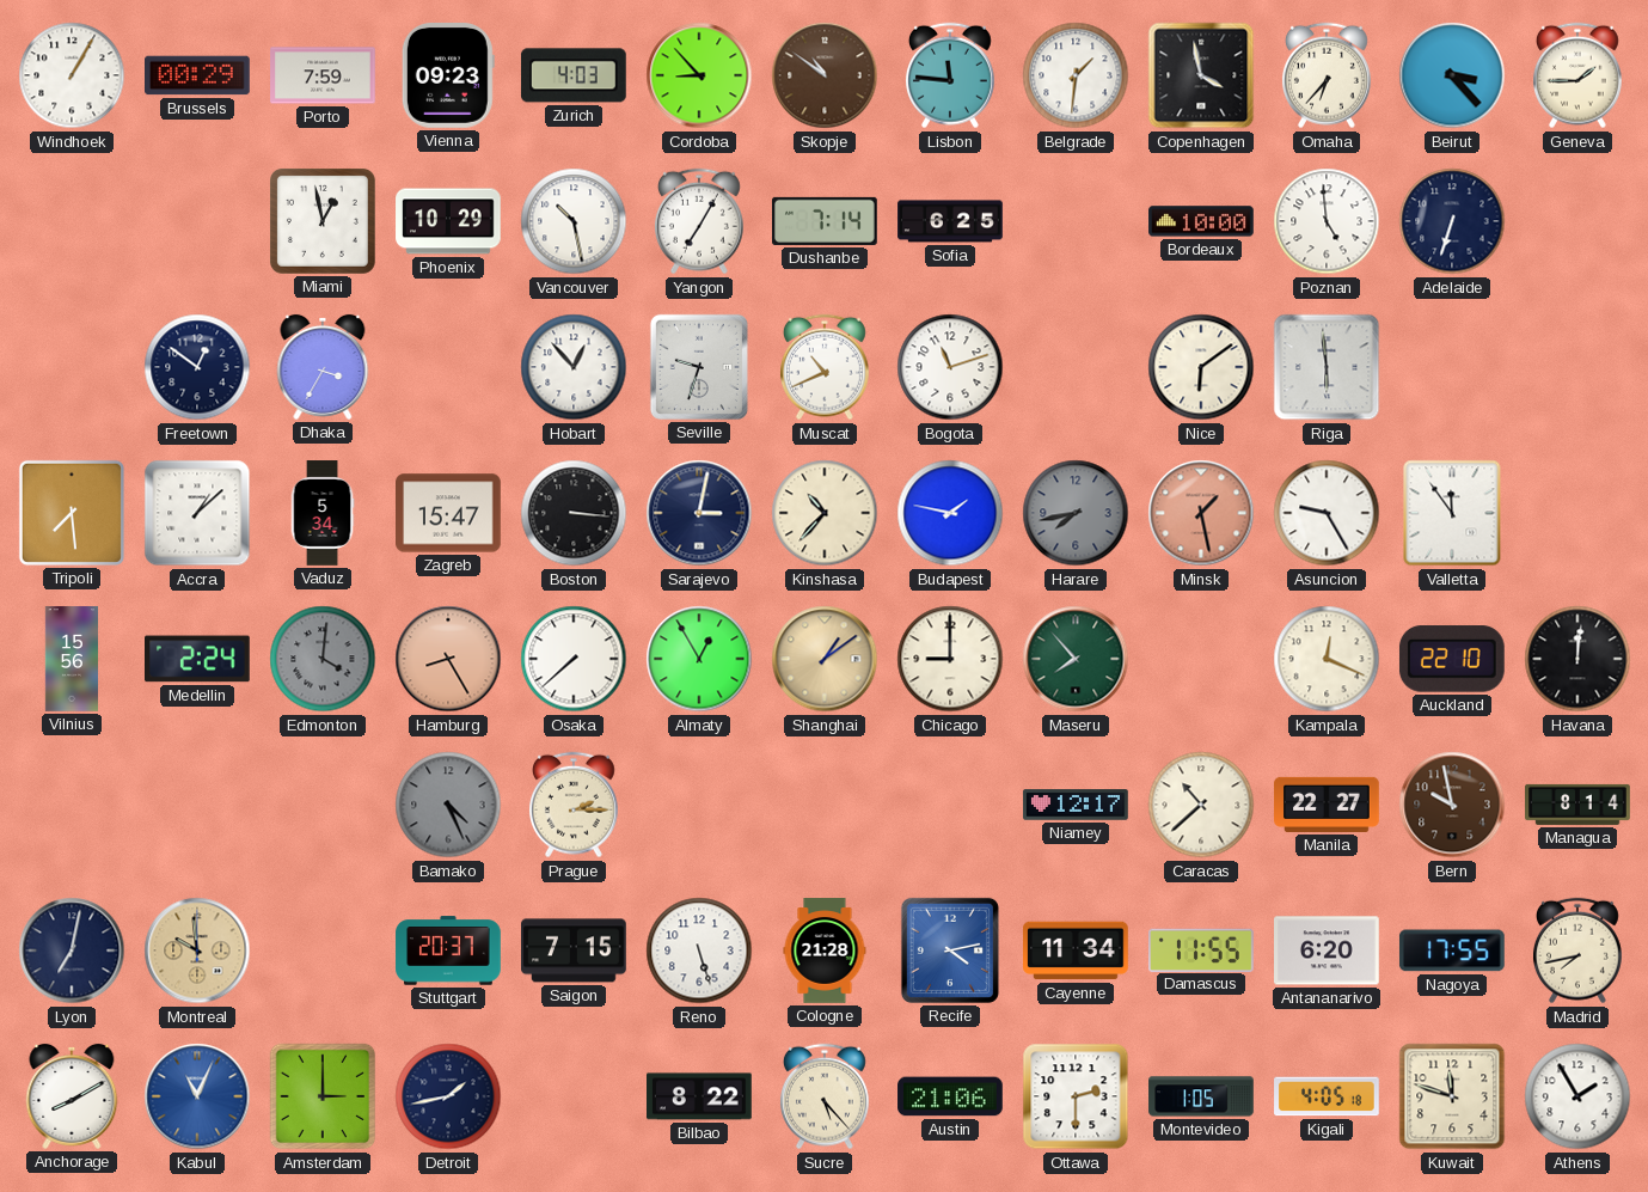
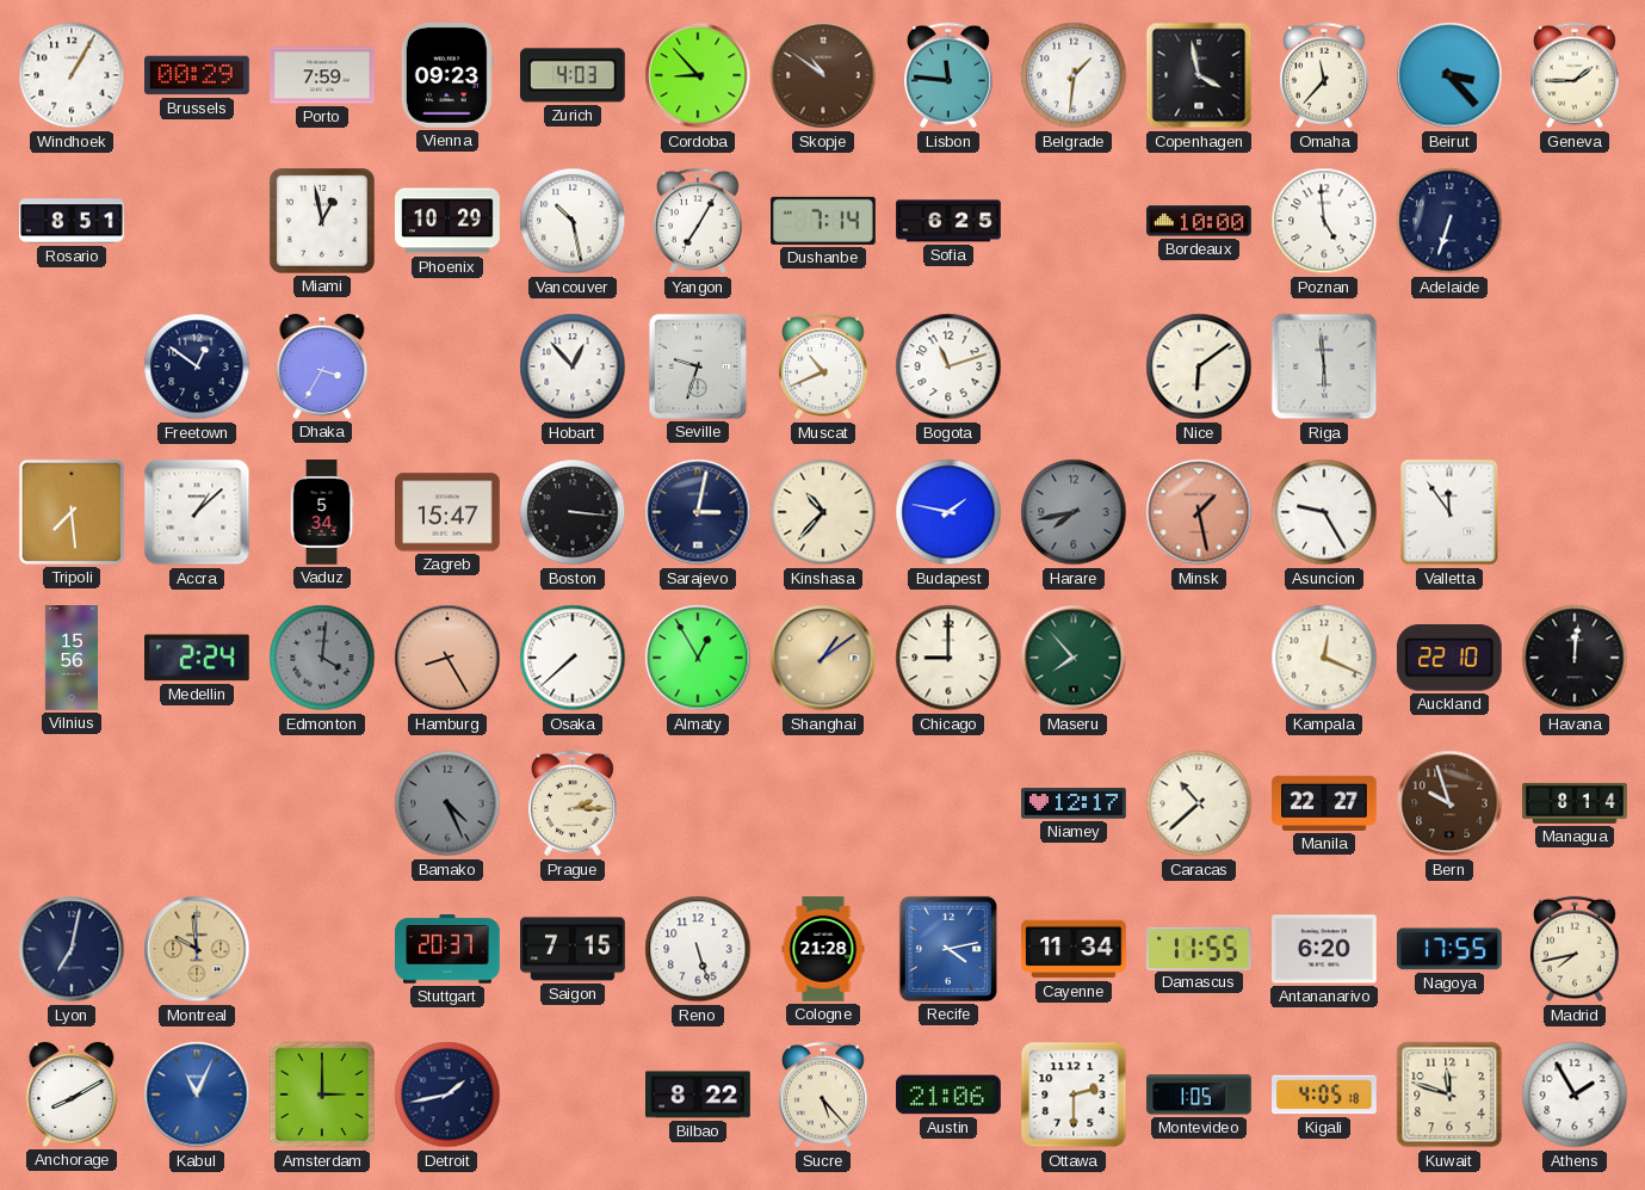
Omaha: 6:37 -> 11:37 (1324, 75)
Rosario: none -> 8:51 (72, 221)
Bern: 9:58 -> 9:57 (1449, 803)
